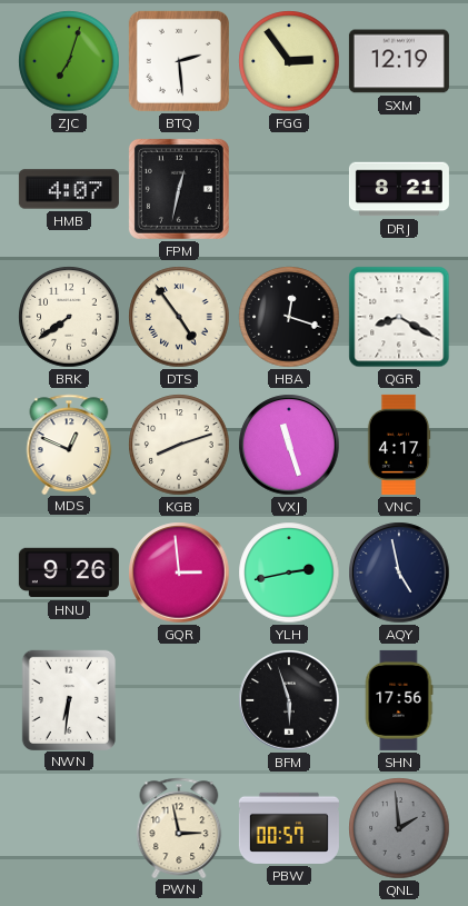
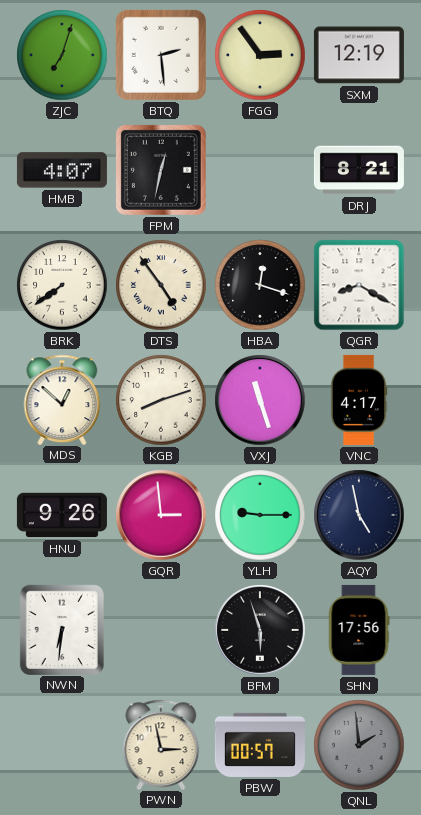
MDS: 12:49 -> 12:52 (62, 399)
YLH: 2:43 -> 9:15 (260, 515)
